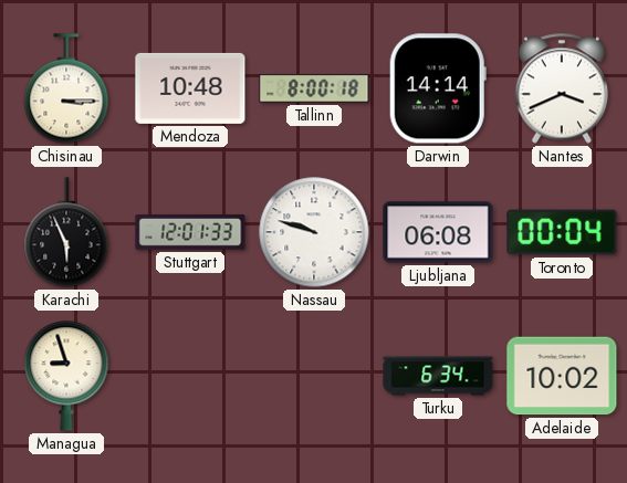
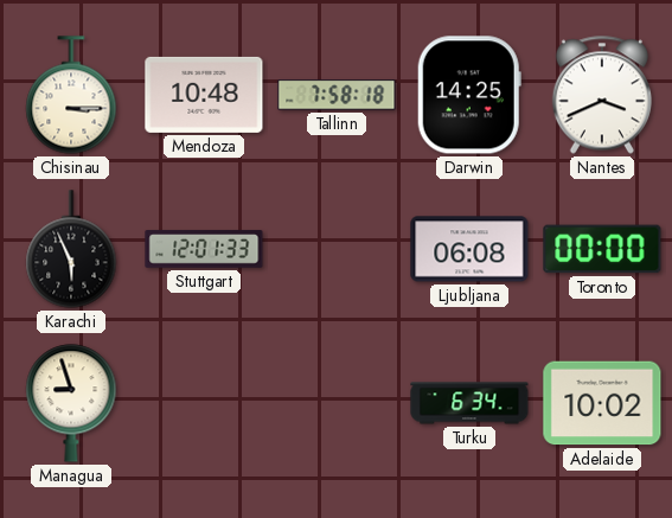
Tallinn: 8:00 -> 7:58 (337, 95)
Darwin: 14:14 -> 14:25 (469, 95)
Nassau: 9:48 -> none (314, 232)
Toronto: 00:04 -> 00:00 (602, 249)
